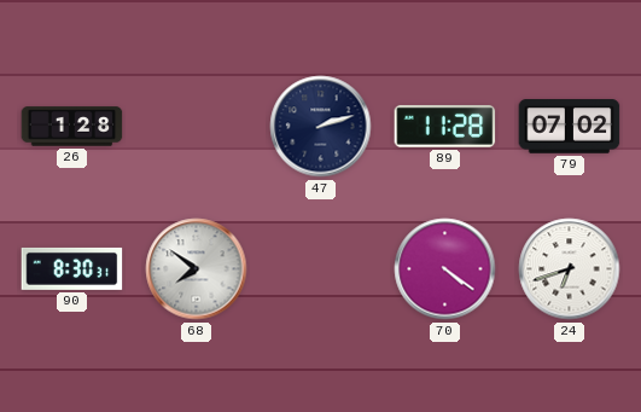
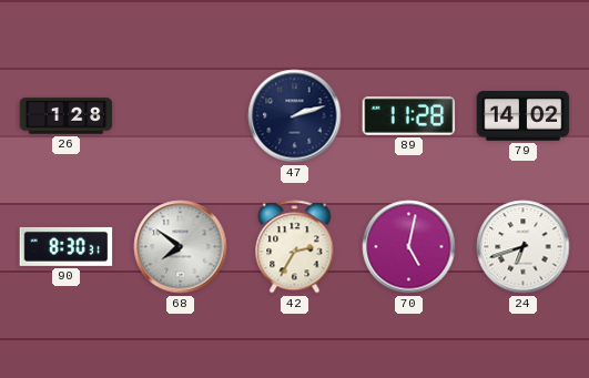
79: 07:02 -> 14:02 (524, 116)
42: none -> 2:35 (295, 247)
70: 4:21 -> 5:02 (409, 247)
